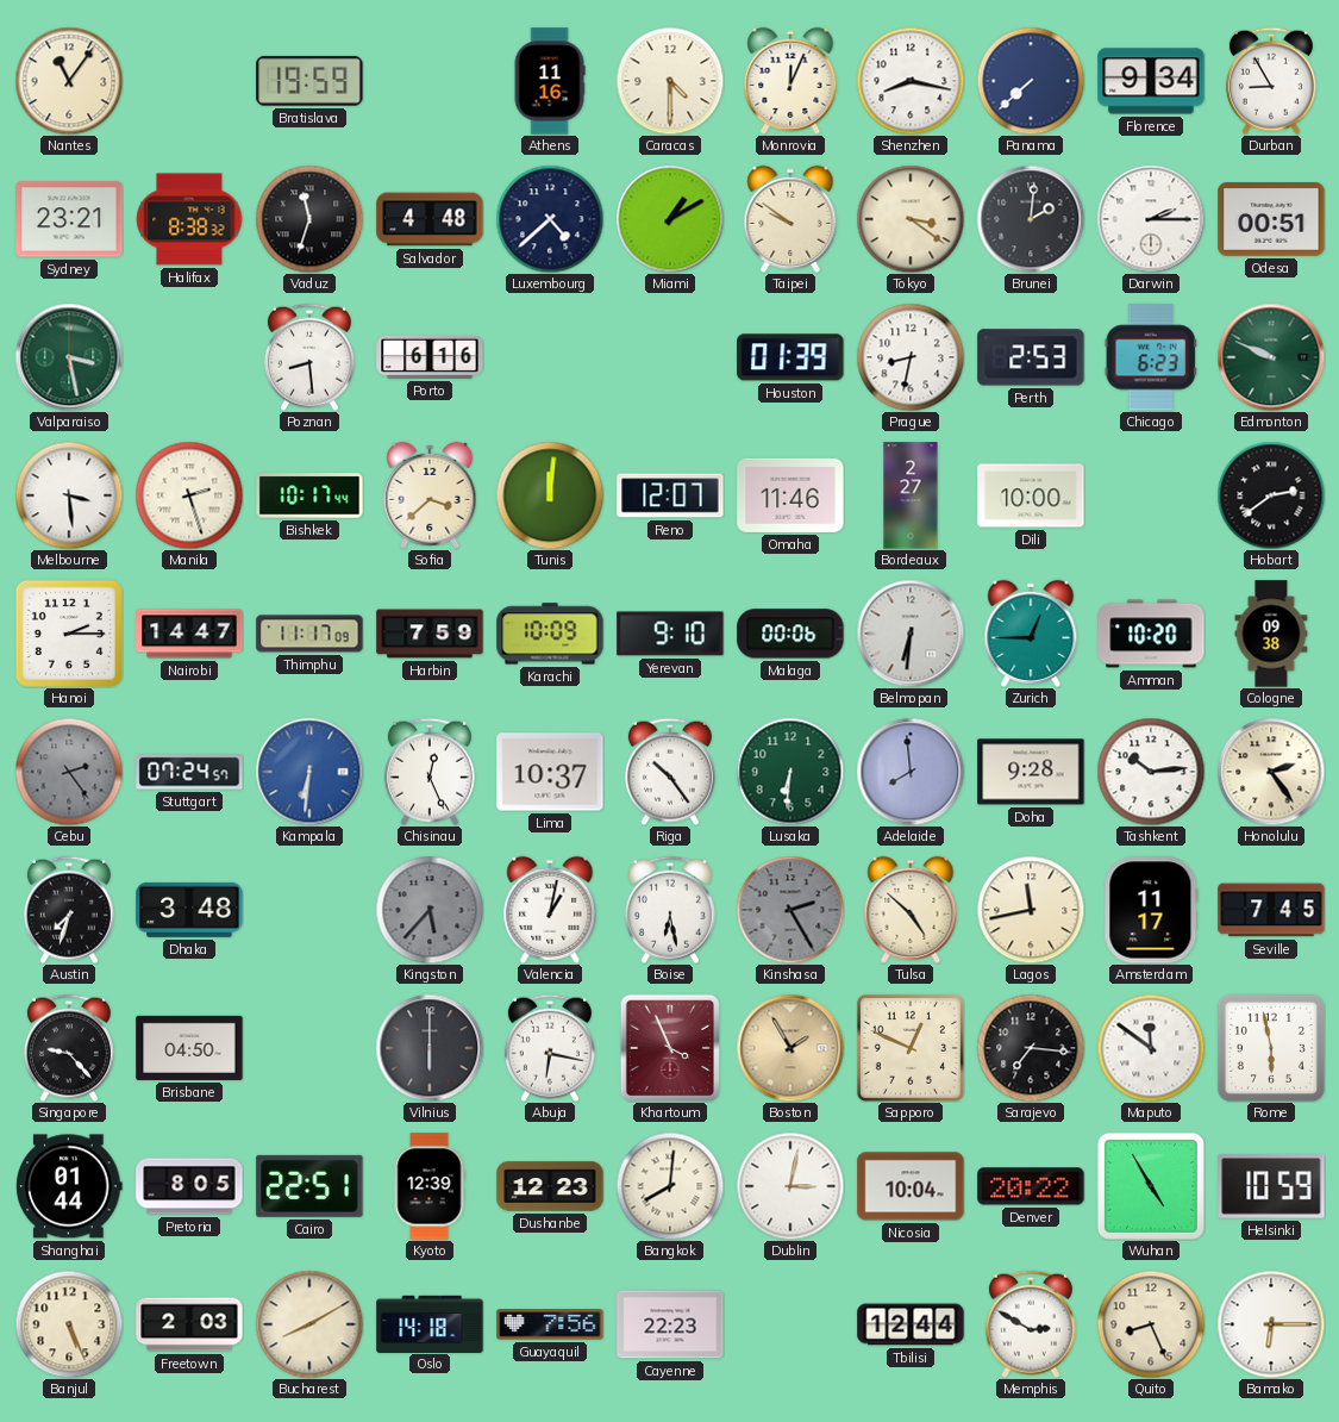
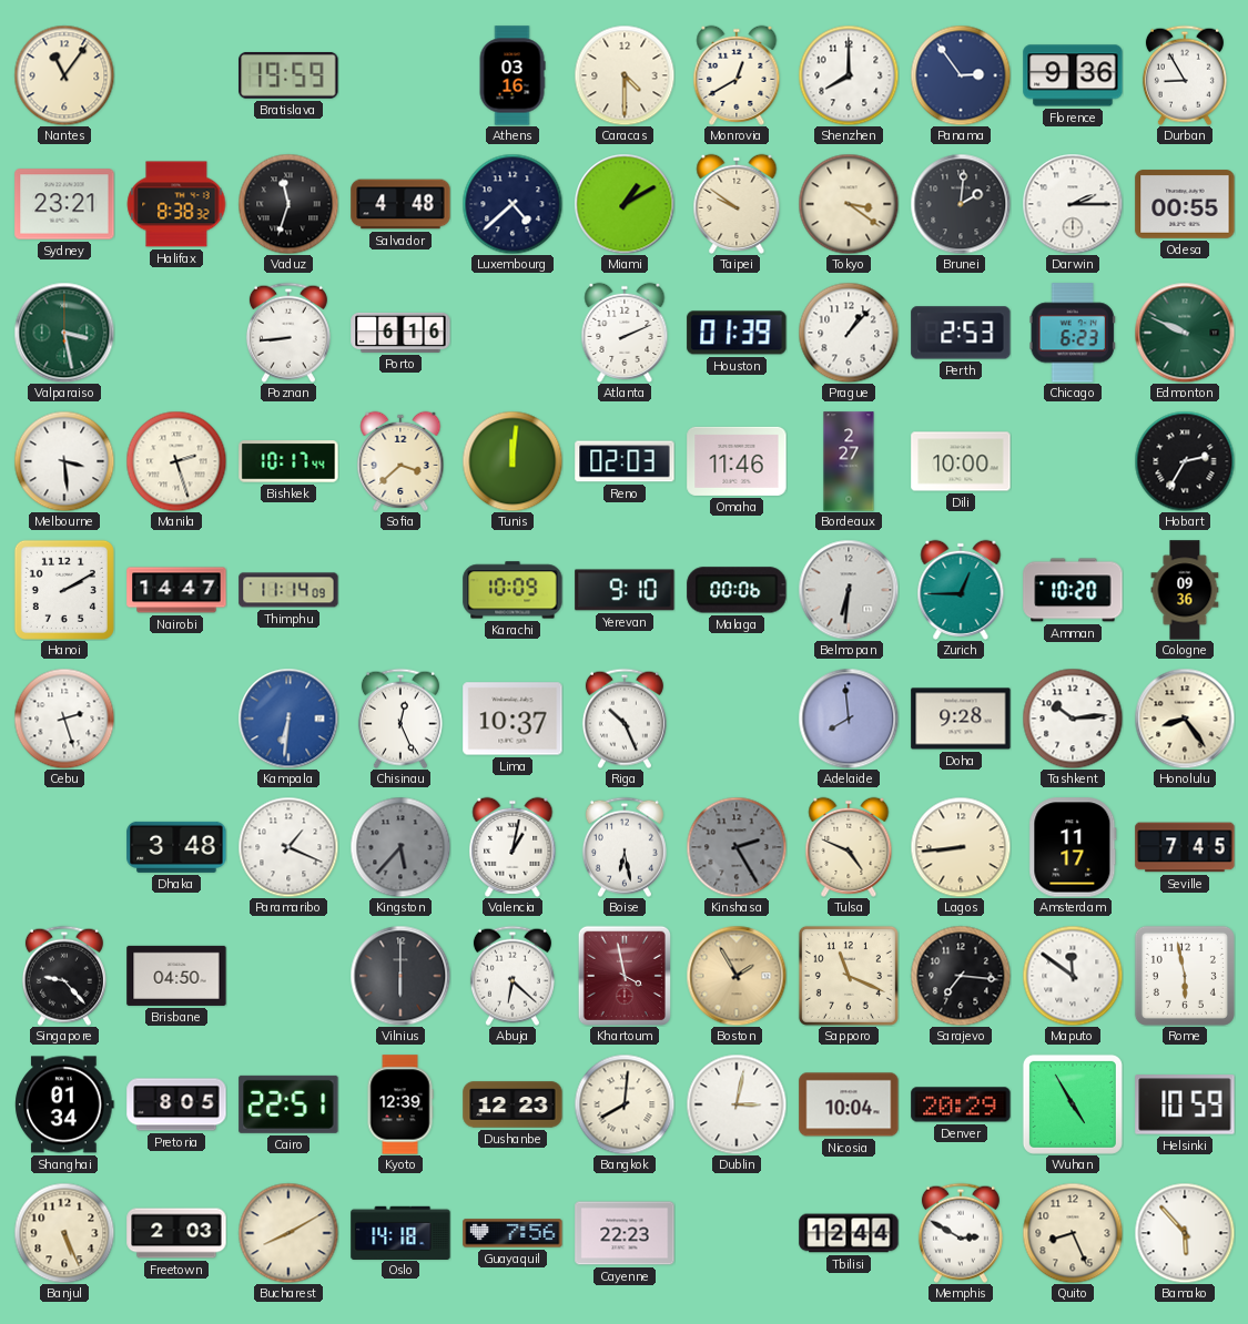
Athens: 11:16 -> 03:16 (513, 75)
Monrovia: 12:04 -> 12:40 (737, 75)
Shenzhen: 8:17 -> 8:00 (849, 75)
Panama: 7:38 -> 2:54 (961, 75)
Florence: 9:34 -> 9:36 (1073, 75)
Odesa: 00:51 -> 00:55 (1185, 204)
Poznan: 8:29 -> 8:44 (288, 333)
Atlanta: none -> 2:11 (625, 333)
Prague: 8:32 -> 1:07 (849, 333)
Reno: 12:07 -> 02:03 (625, 461)
Hobart: 2:39 -> 2:35 (1185, 461)
Hanoi: 2:15 -> 2:10 (64, 590)
Thimphu: 11:17 -> 11:14 (288, 590)
Harbin: 7:59 -> none (430, 634)
Cologne: 09:38 -> 09:36 (1185, 590)
Cebu: 2:24 -> 2:27 (64, 719)
Cebu dial: grey -> white (64, 719)
Stuttgart: 07:24 -> none (189, 772)
Riga: 10:24 -> 10:26 (625, 719)
Lusaka: 6:31 -> none (790, 772)
Honolulu: 2:24 -> 8:24 (1185, 719)
Austin: 7:33 -> none (69, 910)
Paramaribo: none -> 1:19 (288, 847)
Tulsa: 4:52 -> 4:49 (849, 847)
Lagos: 11:43 -> 8:44 (961, 847)
Abuja: 6:17 -> 6:22 (513, 976)
Khartoum: 3:56 -> 3:58 (623, 975)
Sapporo: 12:49 -> 11:19 (849, 976)
Shanghai: 01:44 -> 01:34 (64, 1104)
Denver: 20:22 -> 20:29 (961, 1104)
Bamako: 6:15 -> 5:53 (1185, 1233)
